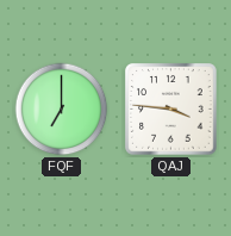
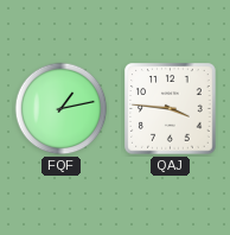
FQF: 7:00 -> 1:13 (62, 109)
